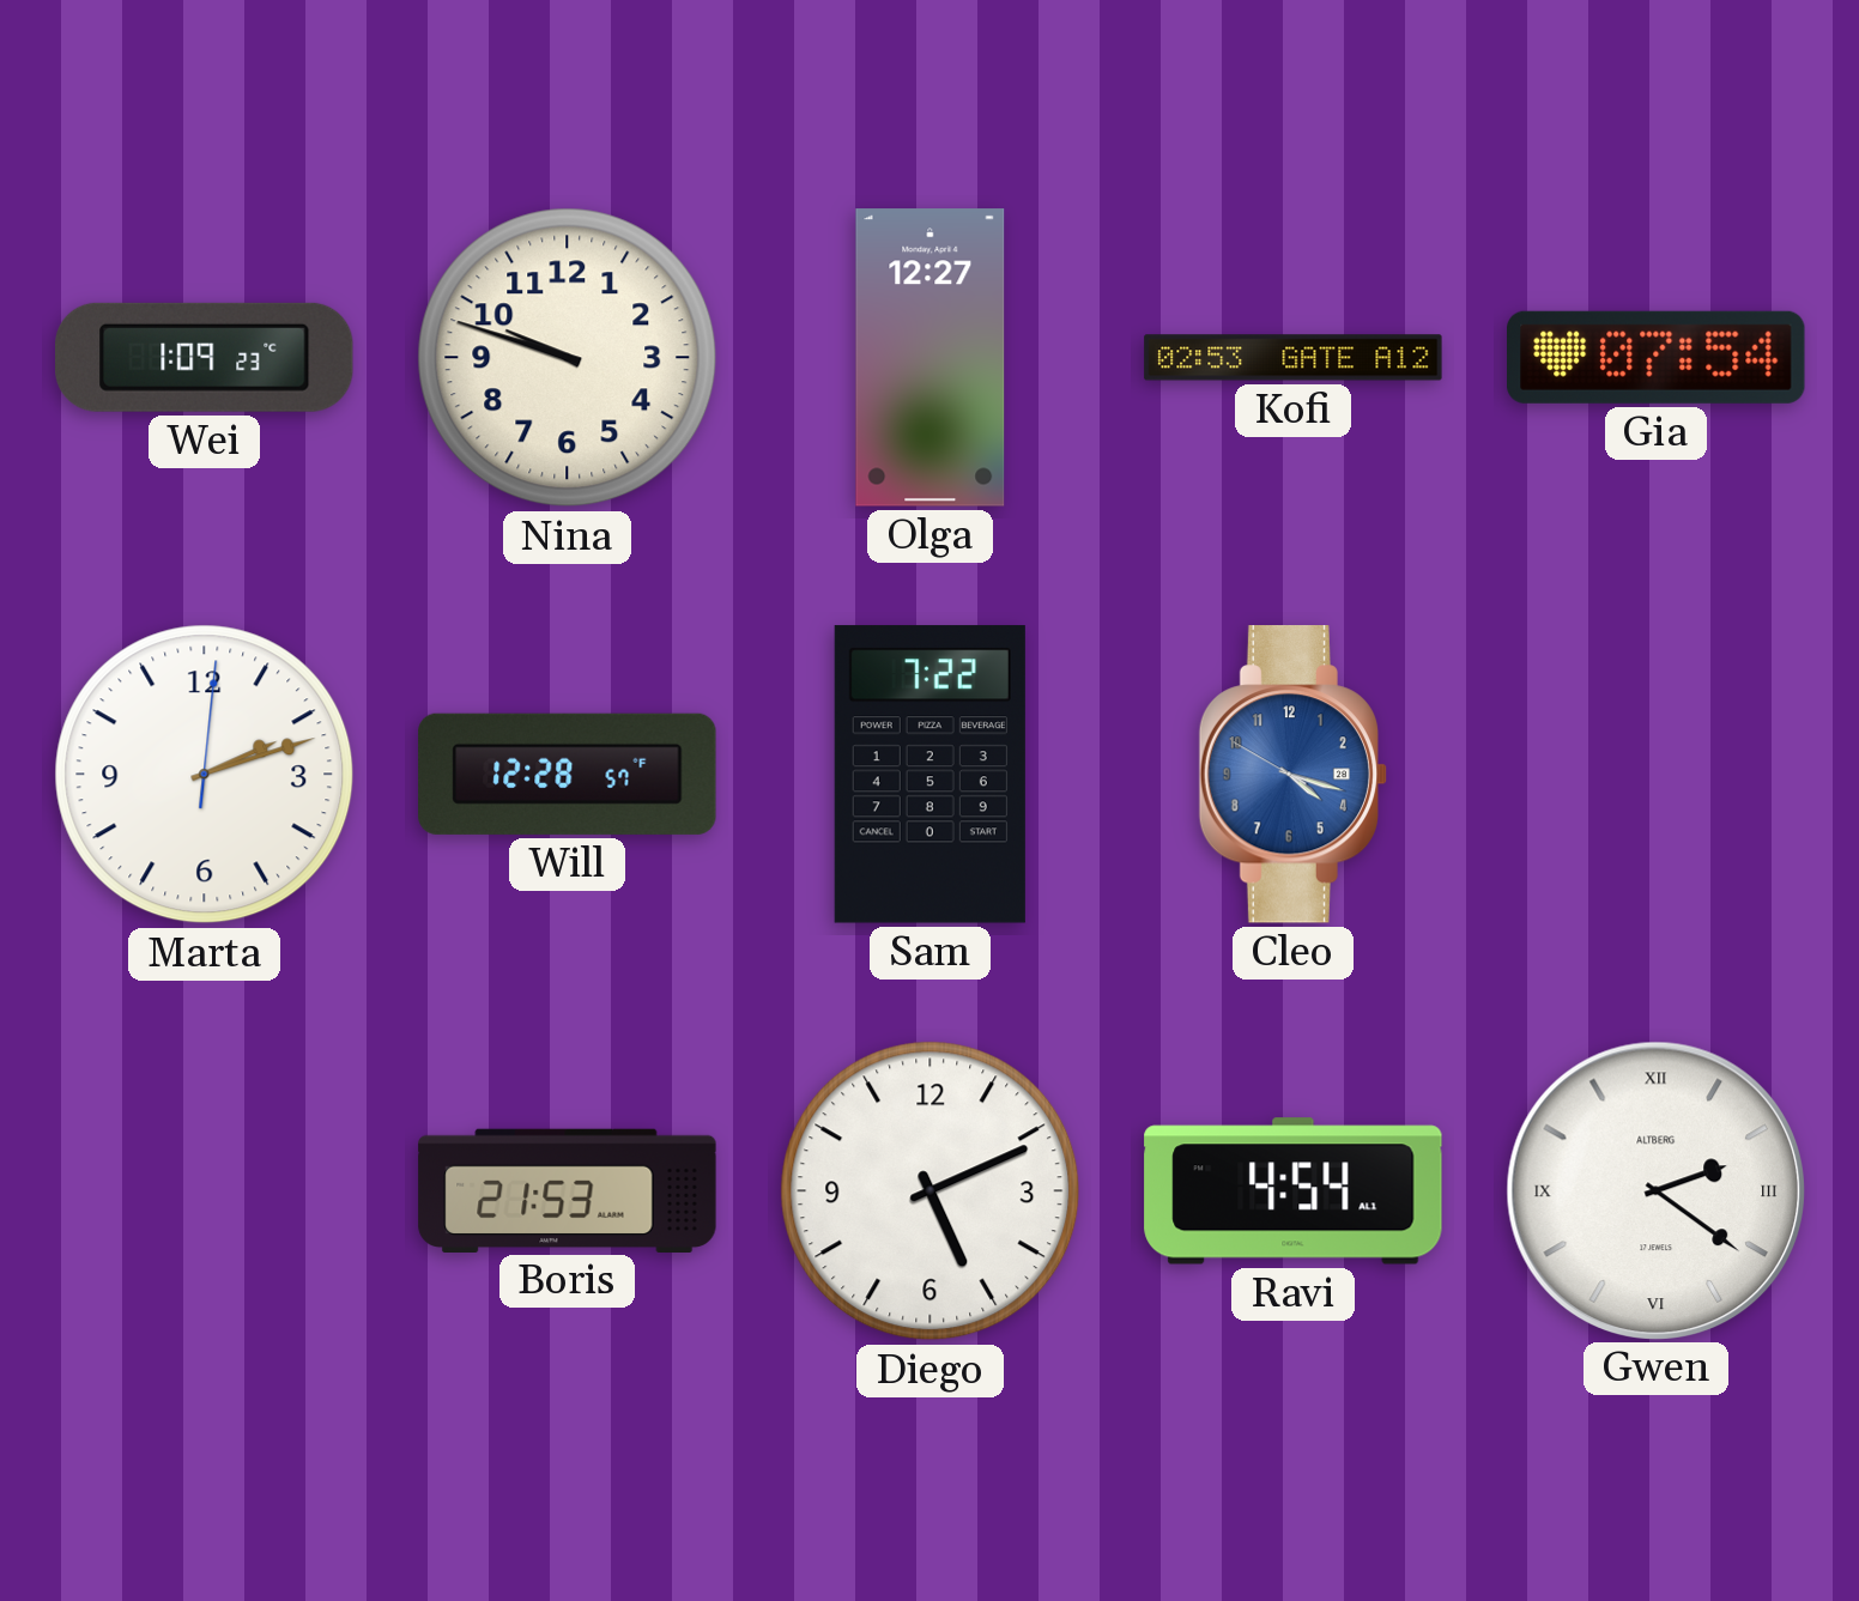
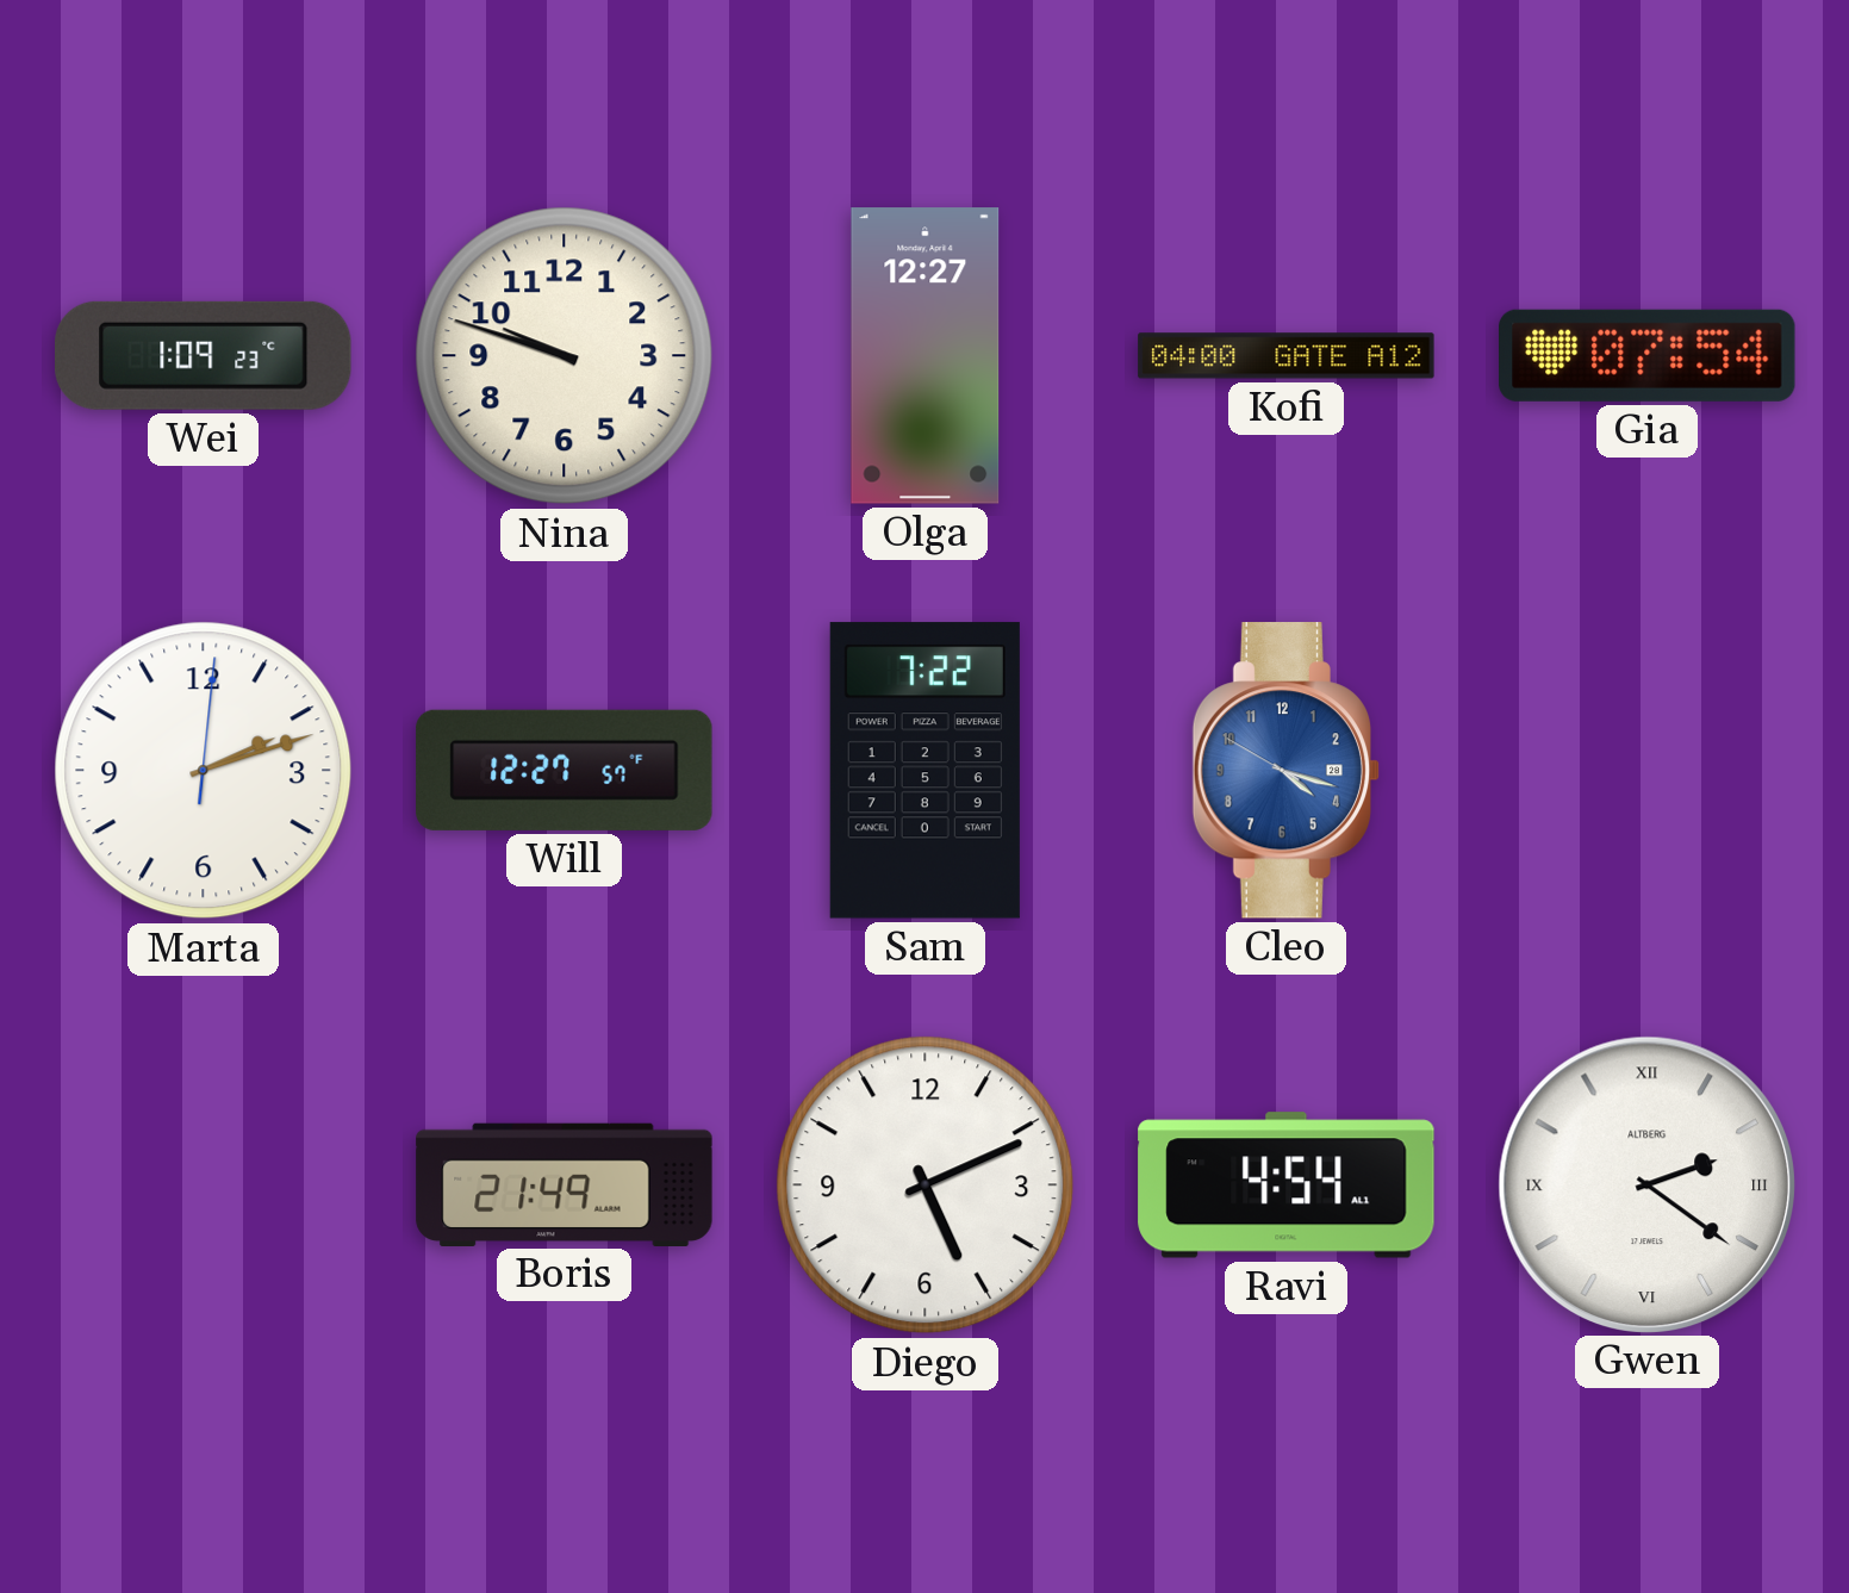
Kofi: 02:53 -> 04:00 (1287, 356)
Will: 12:28 -> 12:27 (565, 770)
Boris: 21:53 -> 21:49 (565, 1184)
